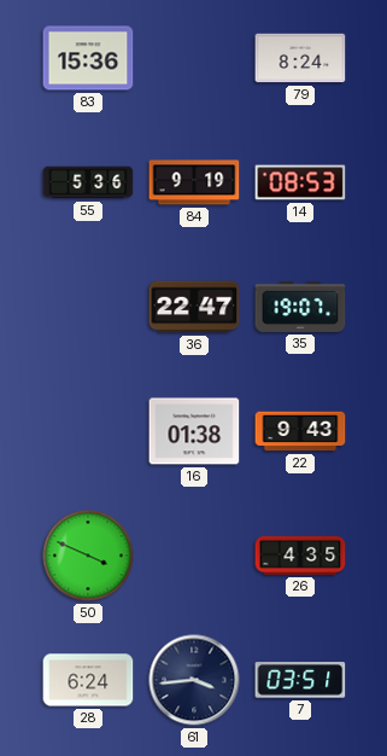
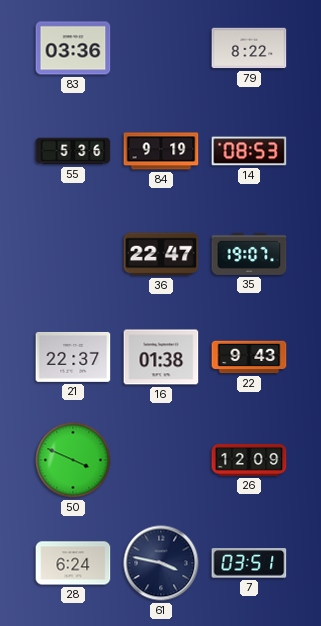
83: 15:36 -> 03:36 (73, 48)
79: 8:24 -> 8:22 (249, 48)
21: none -> 22:37 (73, 357)
26: 4:35 -> 12:09 (249, 460)
61: 3:44 -> 3:47 (161, 563)
